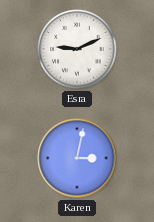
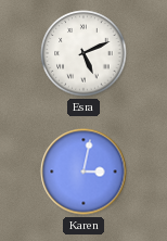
Esra: 9:11 -> 5:11 (83, 53)
